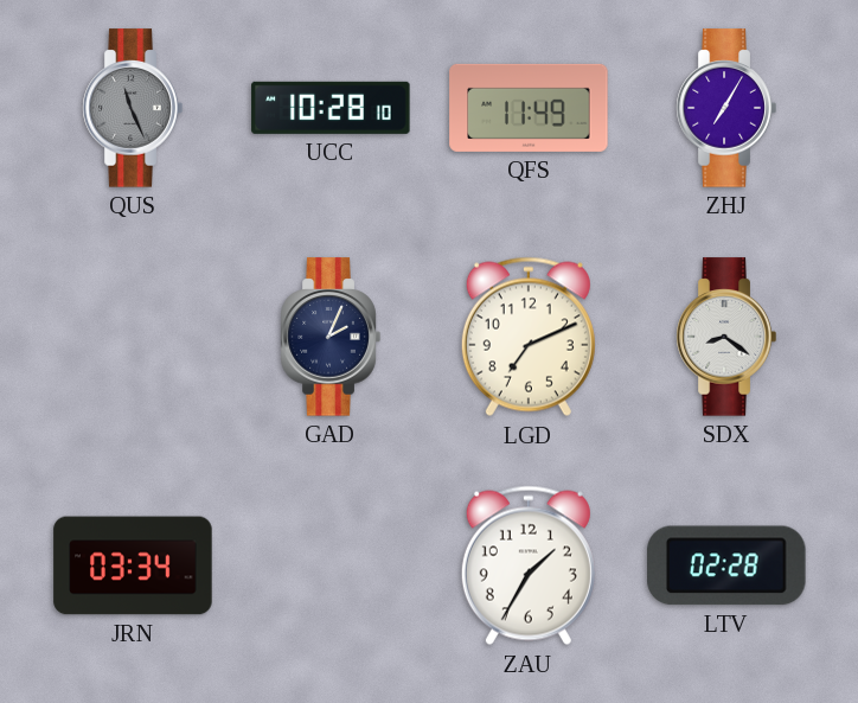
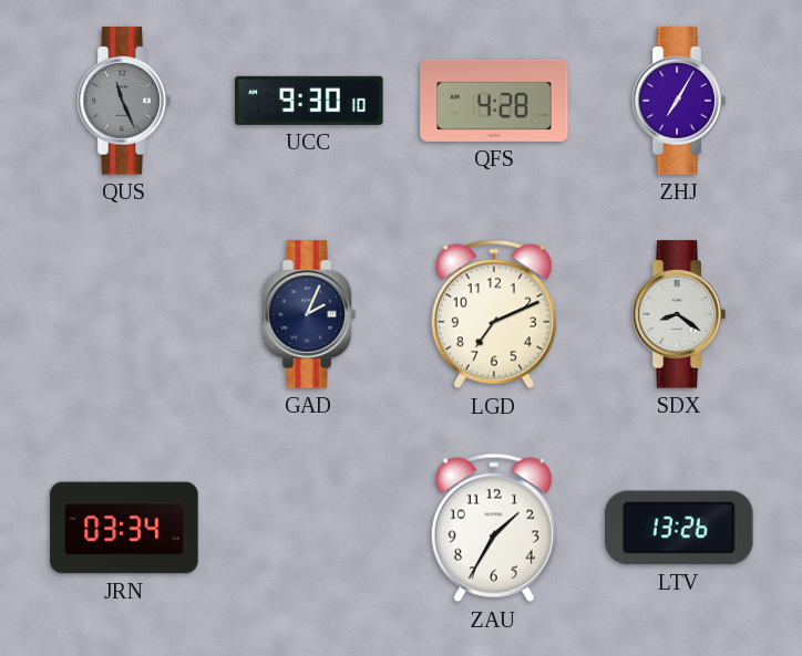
UCC: 10:28 -> 9:30 (309, 101)
QFS: 11:49 -> 4:28 (494, 101)
LTV: 02:28 -> 13:26 (679, 528)
